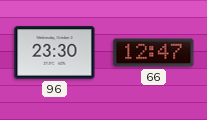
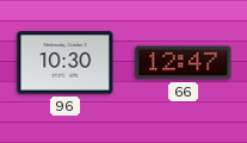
96: 23:30 -> 10:30 (66, 63)
